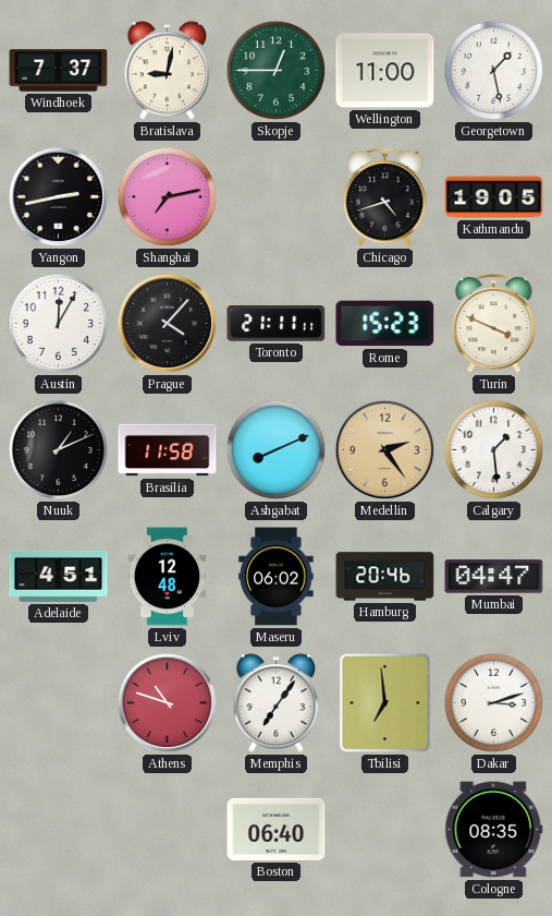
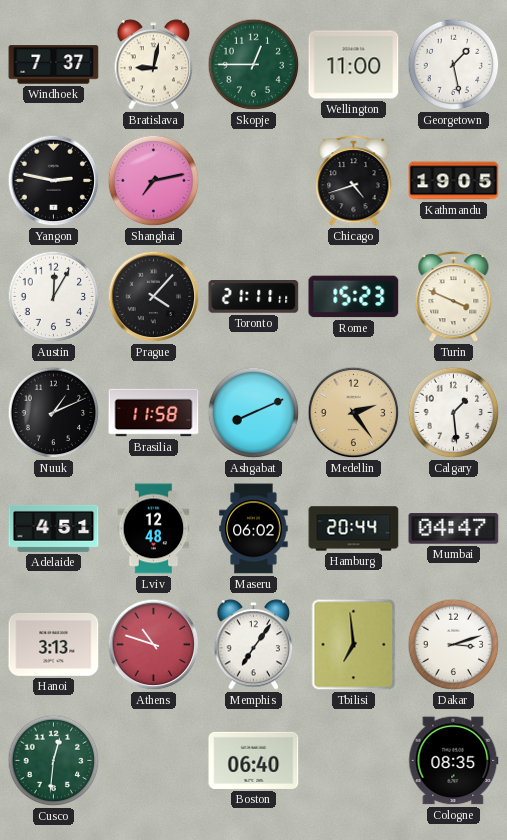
Yangon: 2:43 -> 2:47 (54, 181)
Hamburg: 20:46 -> 20:44 (354, 529)
Hanoi: none -> 3:13 (54, 644)
Cusco: none -> 12:31 (54, 761)
